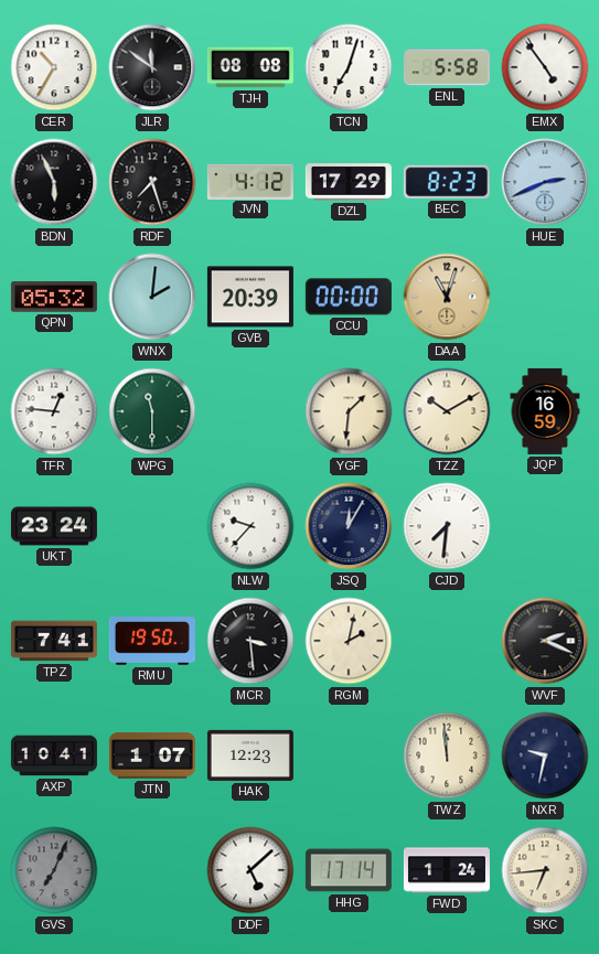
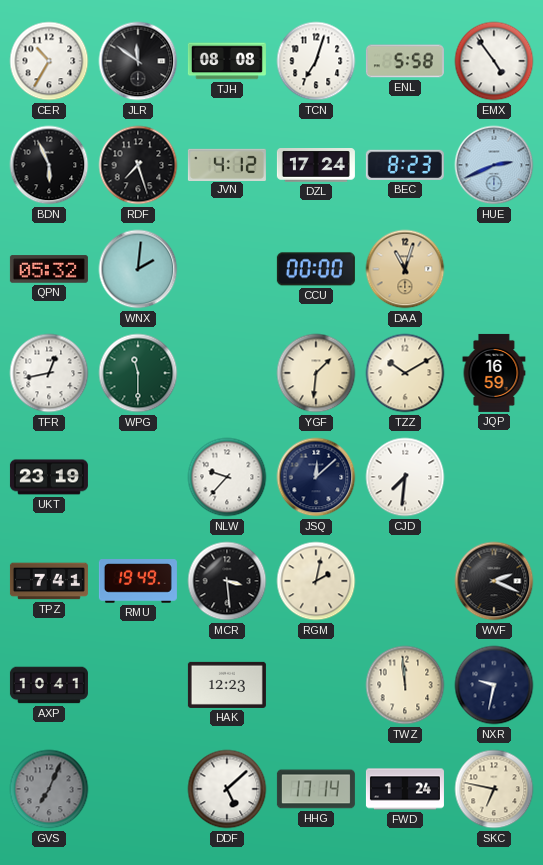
DZL: 17:29 -> 17:24 (316, 165)
GVB: 20:39 -> none (250, 297)
TFR: 12:46 -> 12:43 (49, 373)
UKT: 23:24 -> 23:19 (49, 477)
JSQ: 12:05 -> 12:08 (316, 477)
RMU: 19:50 -> 19:49 (138, 581)
JTN: 1:07 -> none (152, 755)
SKC: 6:44 -> 6:47 (494, 789)
